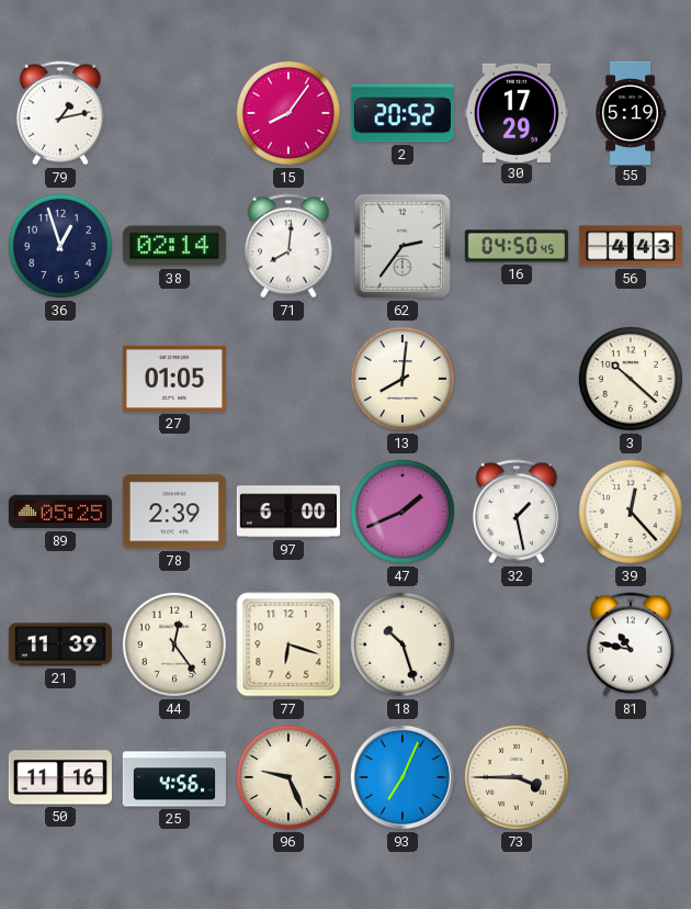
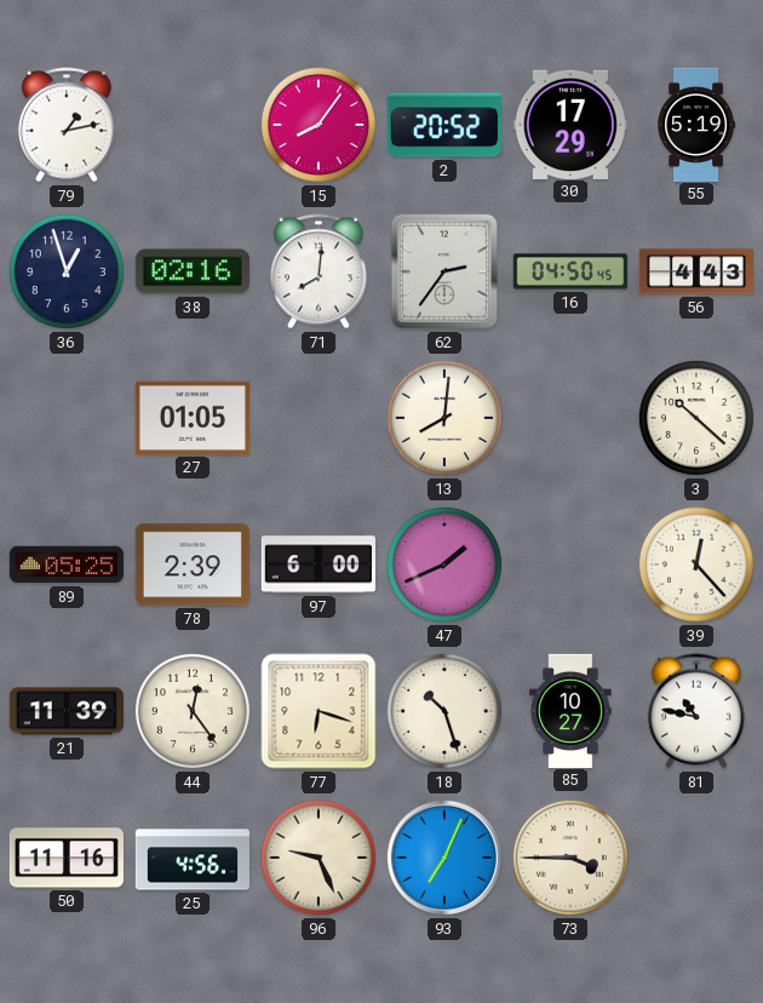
38: 02:14 -> 02:16 (193, 271)
32: 1:28 -> none (517, 512)
85: none -> 10:27 (570, 710)
